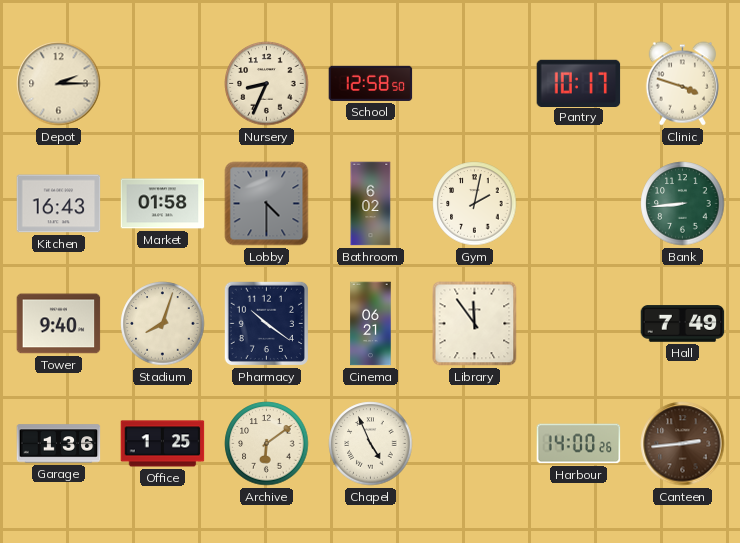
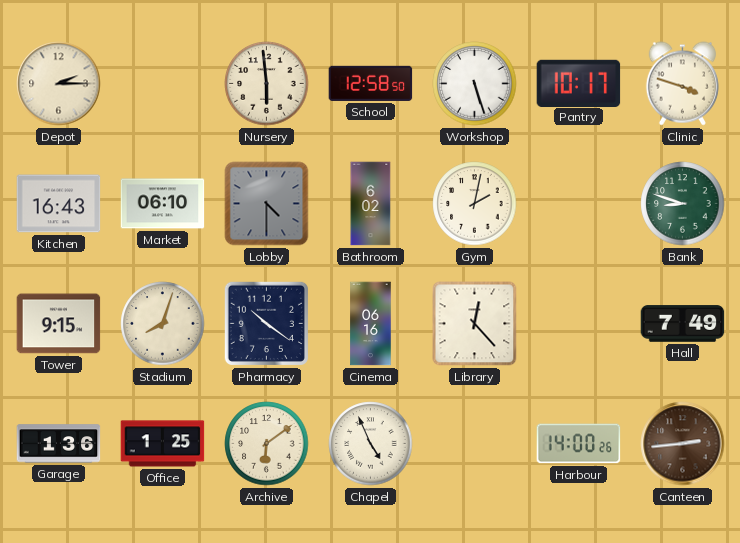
Nursery: 8:34 -> 5:59 (267, 84)
Workshop: none -> 5:27 (475, 84)
Market: 01:58 -> 06:10 (163, 204)
Bank: 8:44 -> 8:48 (683, 204)
Tower: 9:40 -> 9:15 (59, 324)
Cinema: 06:21 -> 06:16 (371, 324)
Library: 11:54 -> 12:23 (475, 324)
